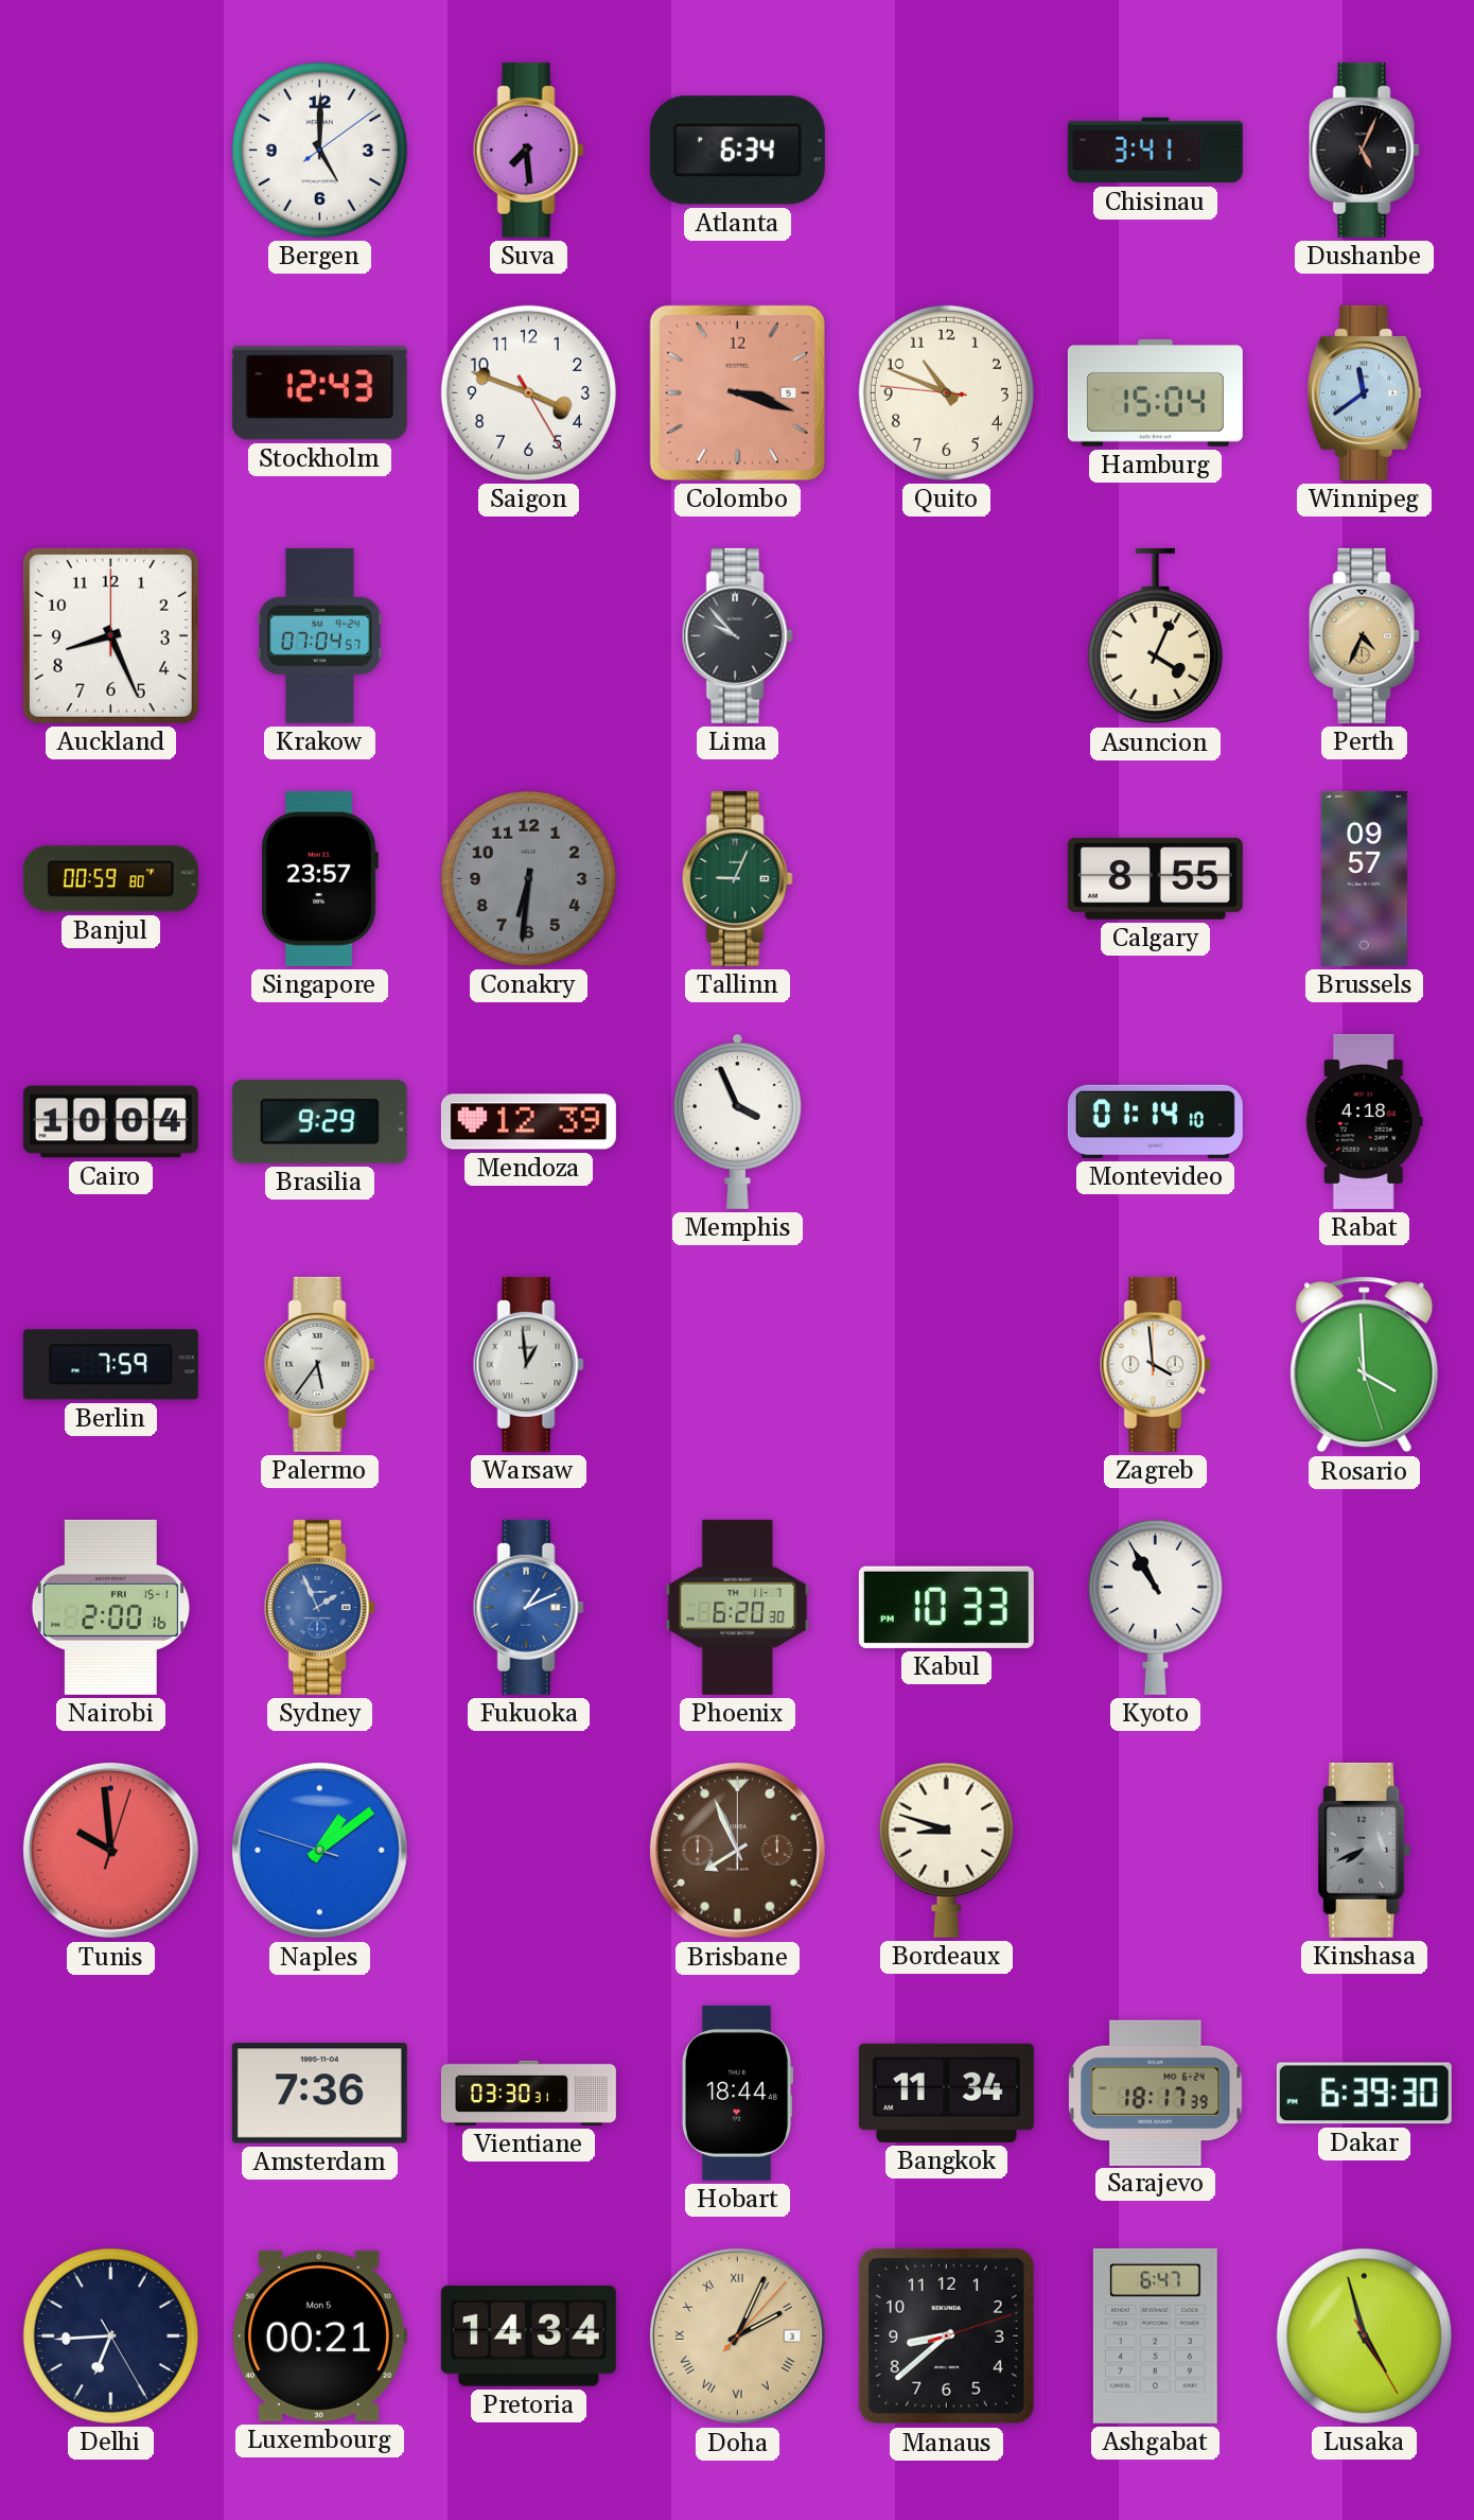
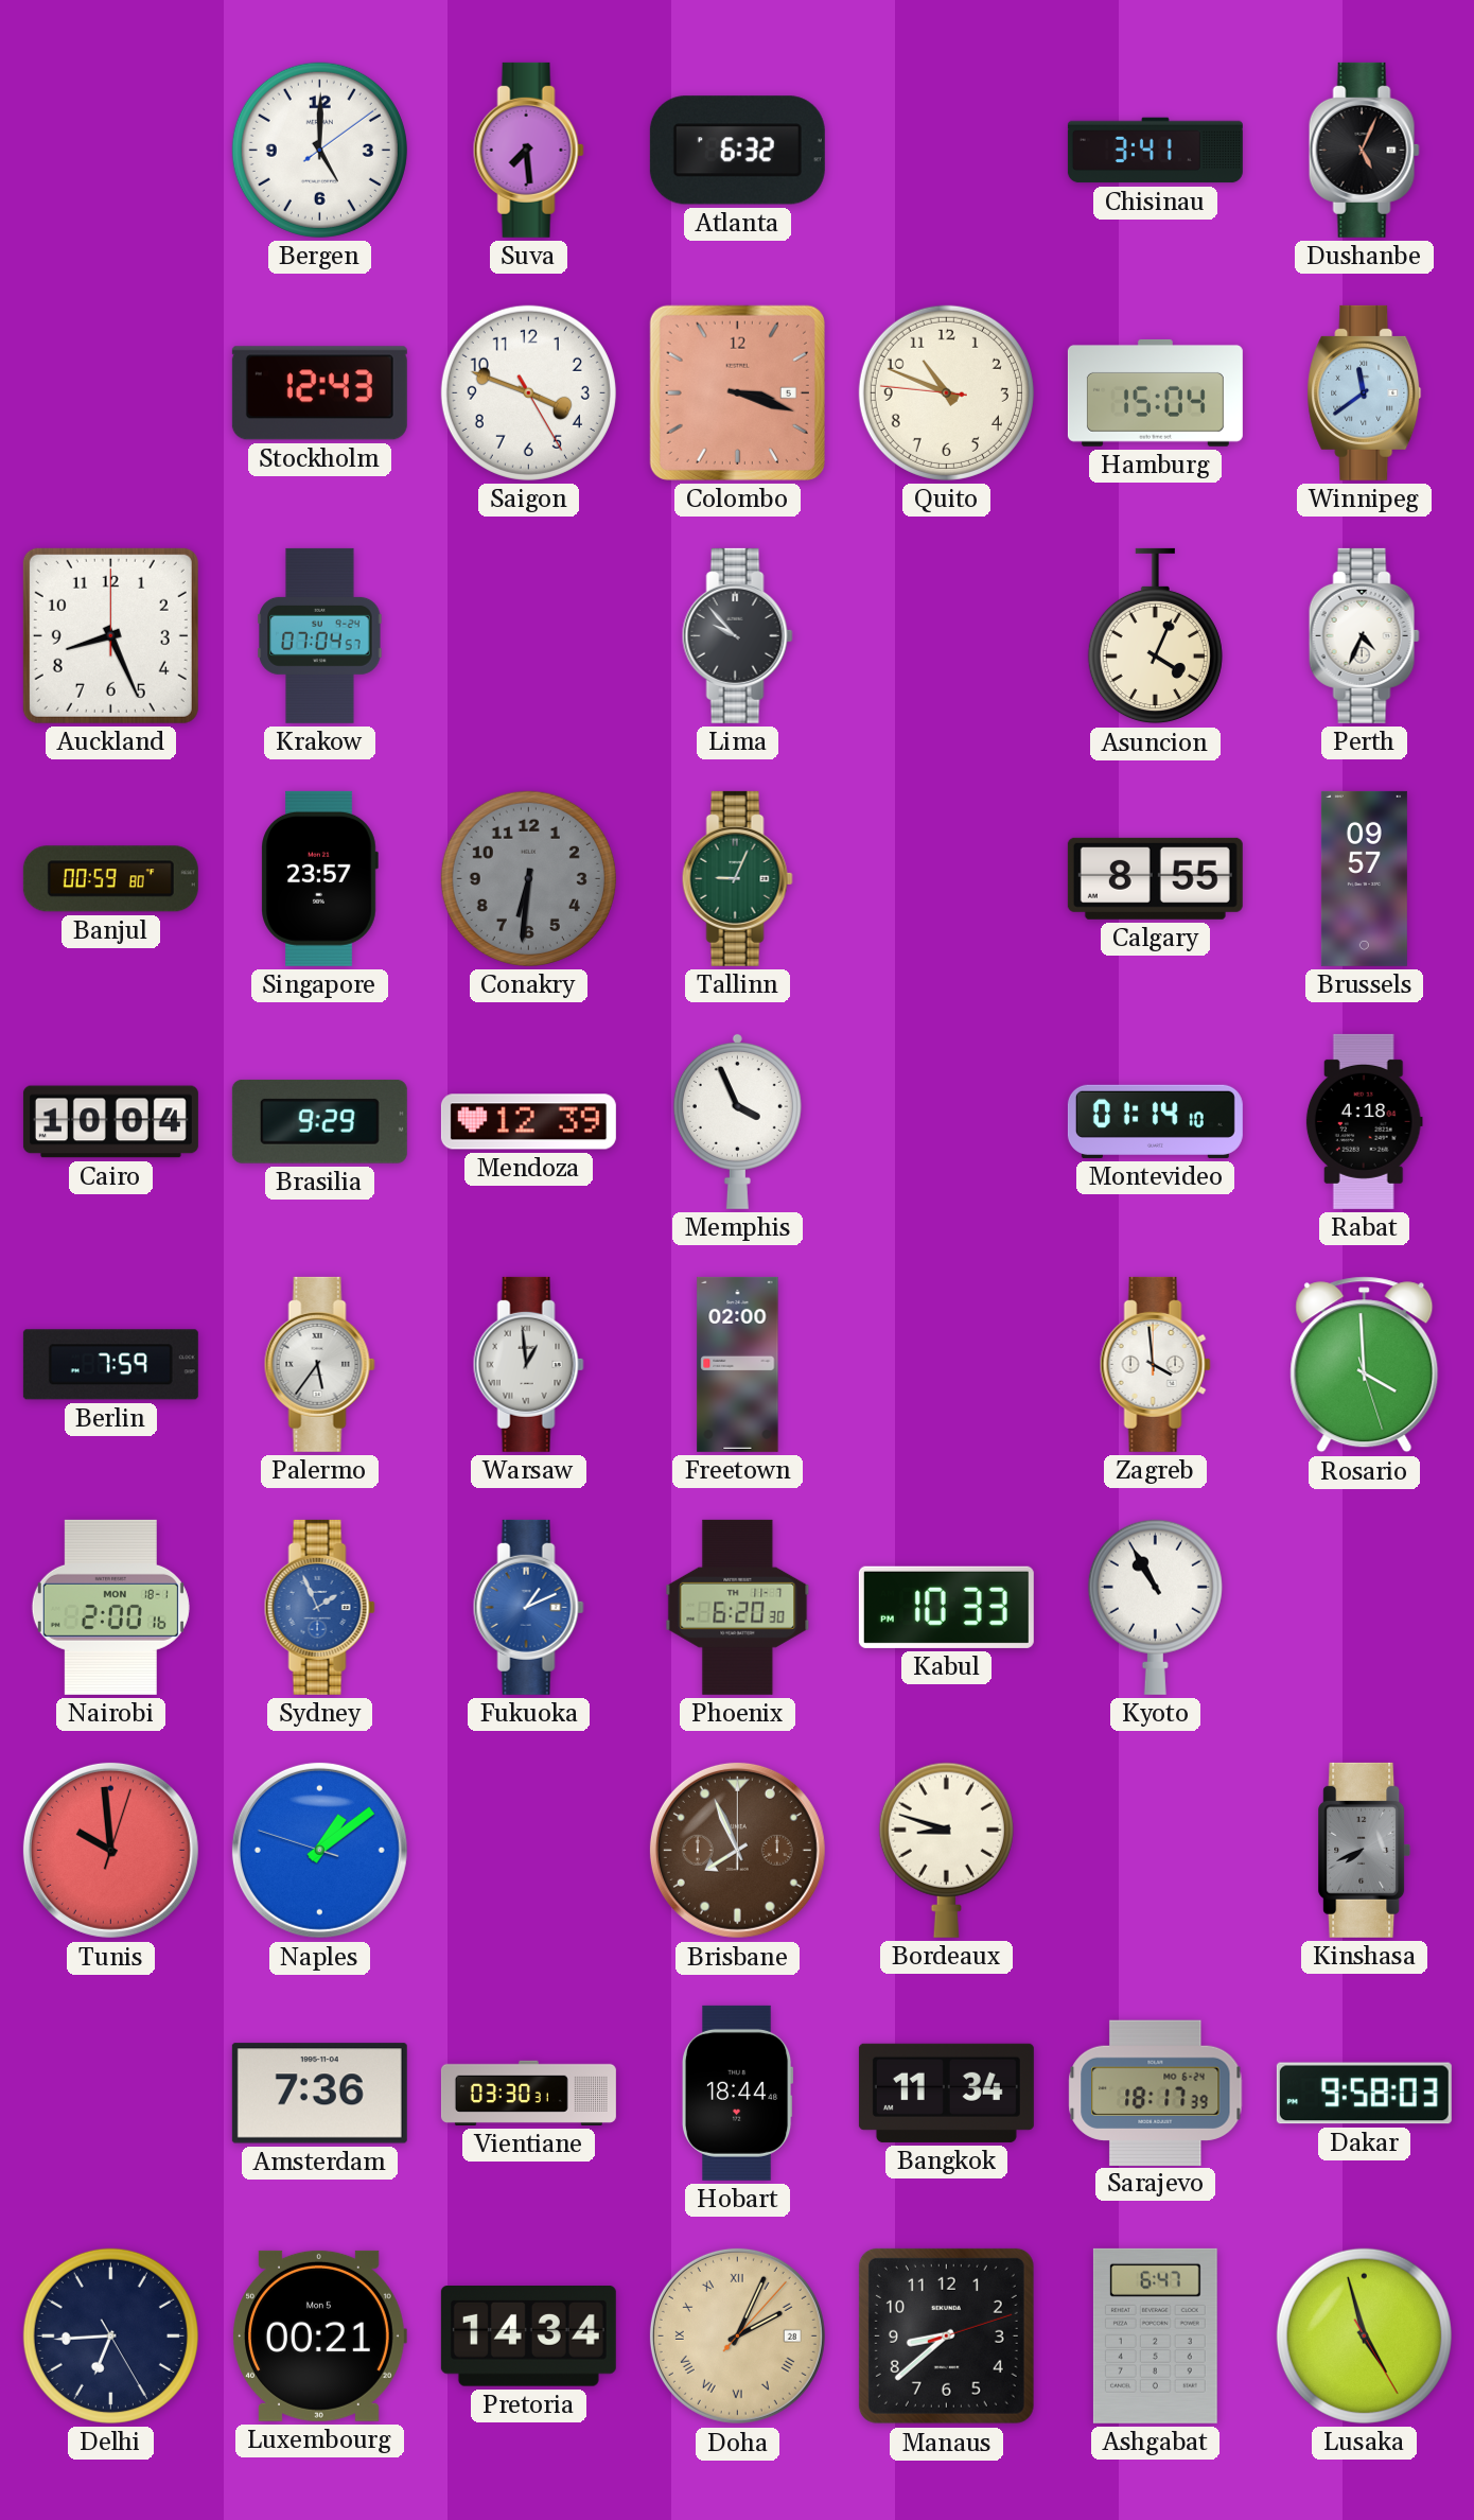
Atlanta: 6:34 -> 6:32 (737, 151)
Perth dial: champagne -> white (1364, 635)
Freetown: none -> 02:00 (738, 1364)
Nairobi date: FRI 15-1 -> MON 18-1 (110, 1607)
Dakar: 6:39 -> 9:58 (1364, 2094)
Doha date: 3 -> 28 (737, 2335)
